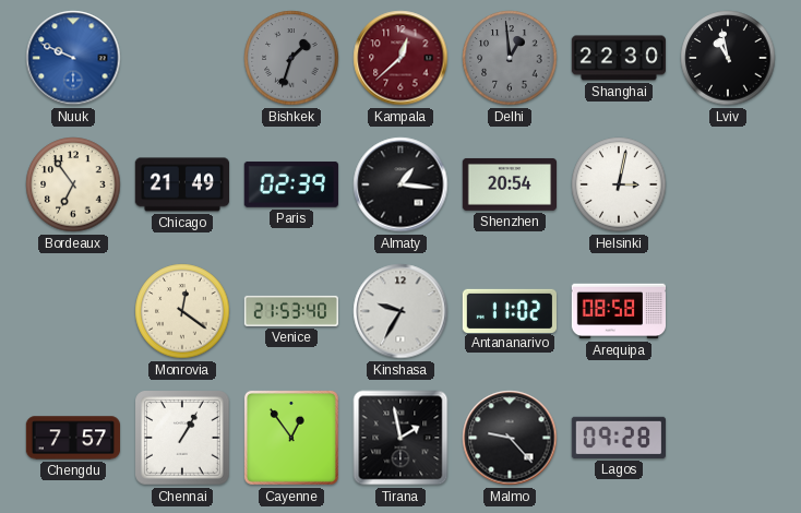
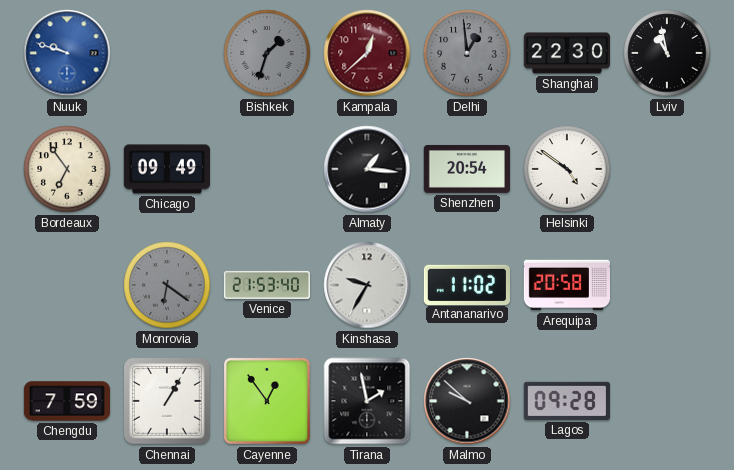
Nuuk: 9:49 -> 9:48 (67, 53)
Chicago: 21:49 -> 09:49 (166, 169)
Paris: 02:39 -> none (291, 184)
Helsinki: 3:02 -> 4:51 (567, 169)
Monrovia: 12:21 -> 6:21 (167, 285)
Monrovia dial: cream -> grey (167, 285)
Arequipa: 08:58 -> 20:58 (566, 285)
Chengdu: 7:57 -> 7:59 (66, 401)
Malmo: 9:23 -> 9:52 (467, 401)
